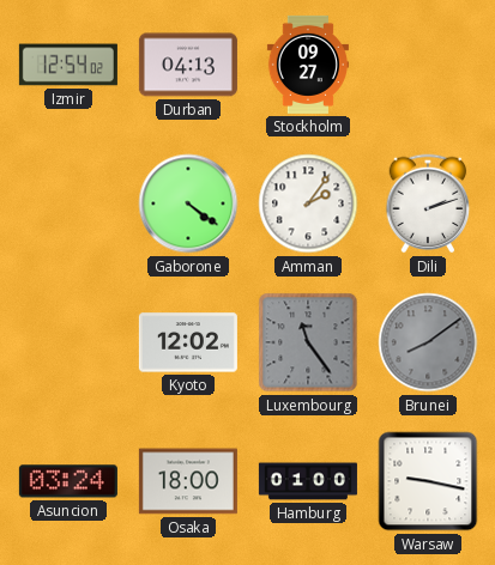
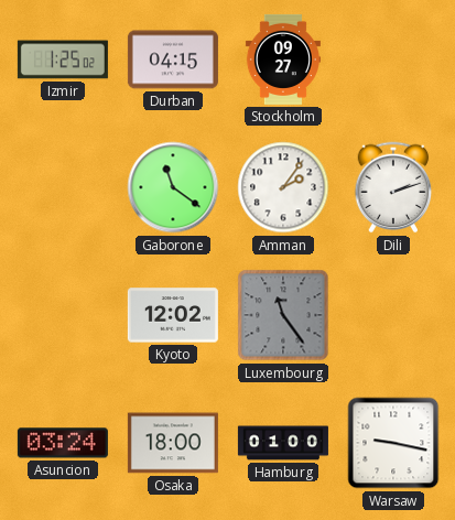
Izmir: 12:54 -> 1:25 (63, 59)
Durban: 04:13 -> 04:15 (173, 59)
Gaborone: 4:21 -> 11:21 (173, 187)
Brunei: 8:09 -> none (428, 342)
